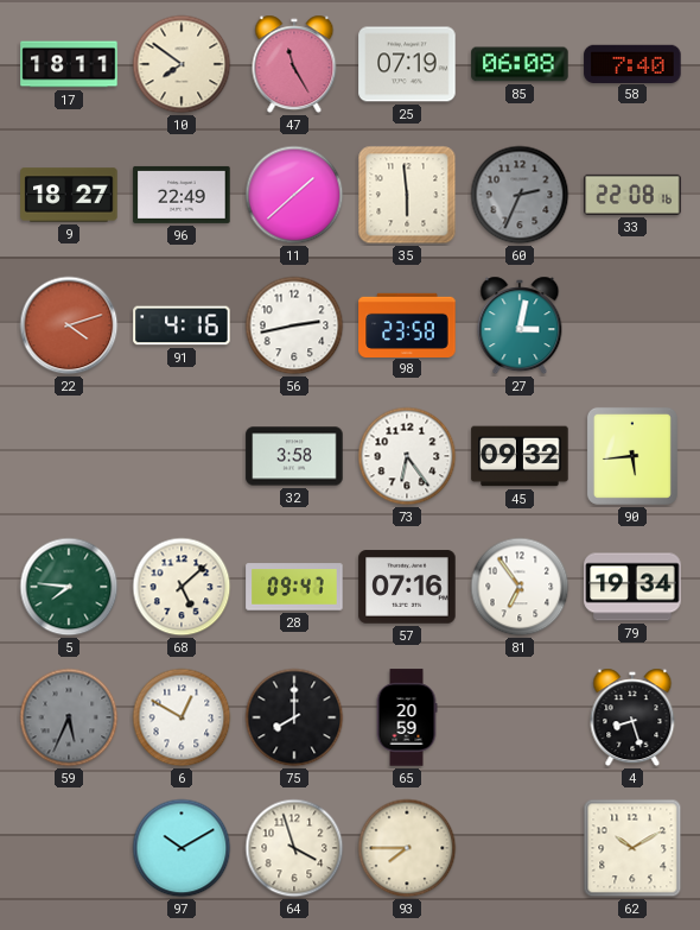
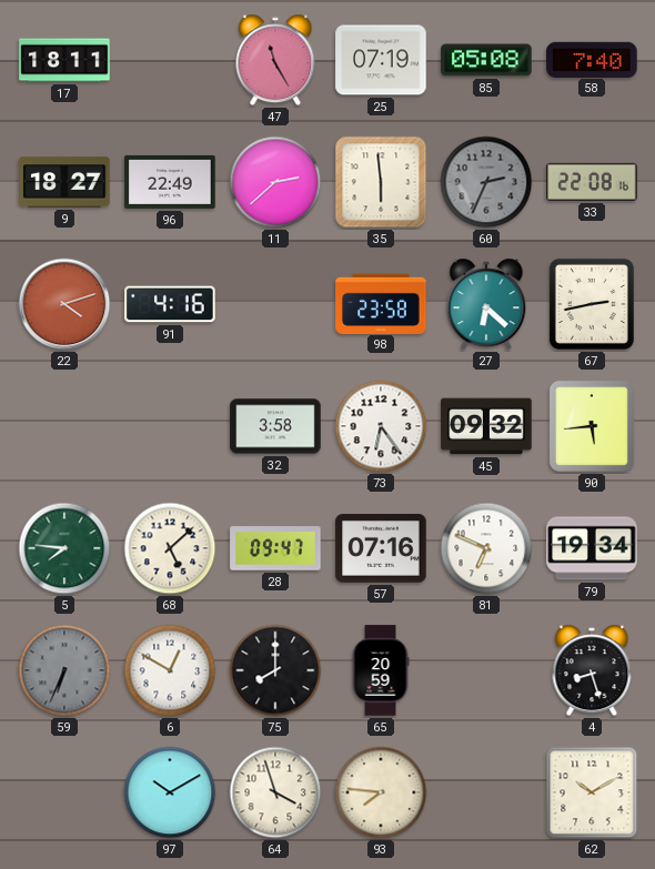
10: 7:51 -> none (182, 64)
85: 06:08 -> 05:08 (486, 60)
11: 1:38 -> 2:38 (275, 182)
56: 2:43 -> none (294, 325)
27: 3:02 -> 6:22 (486, 304)
67: none -> 2:43 (592, 304)
81: 6:54 -> 6:49 (486, 548)
59: 5:34 -> 6:34 (64, 670)
93: 7:45 -> 7:46 (381, 792)
